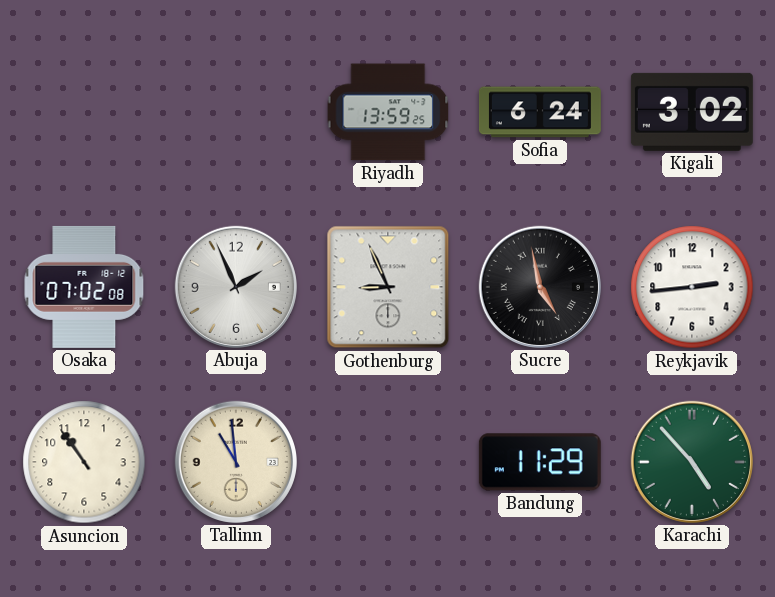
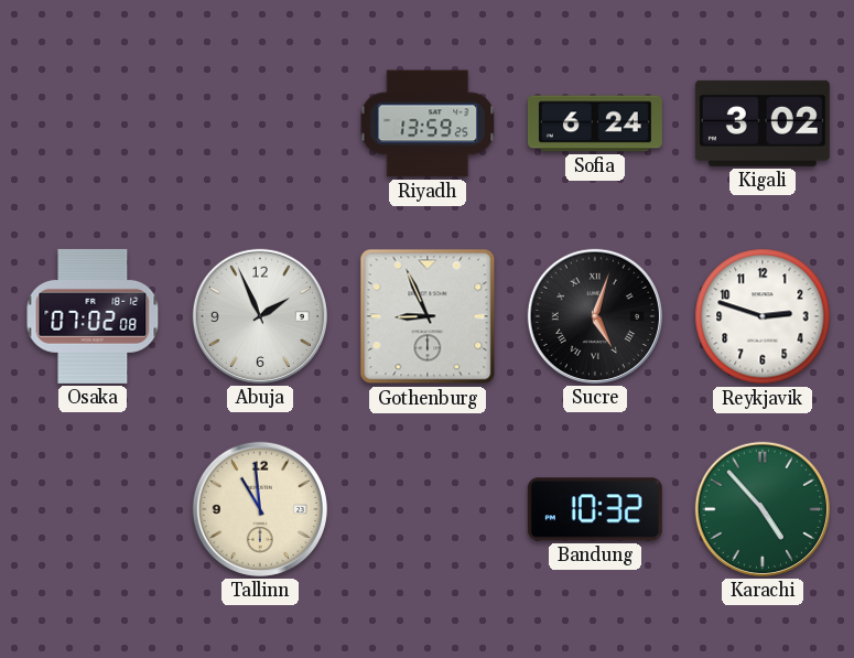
Sucre: 4:58 -> 5:03 (595, 316)
Reykjavik: 2:44 -> 2:48 (763, 316)
Asuncion: 10:54 -> none (84, 462)
Bandung: 11:29 -> 10:32 (595, 509)
